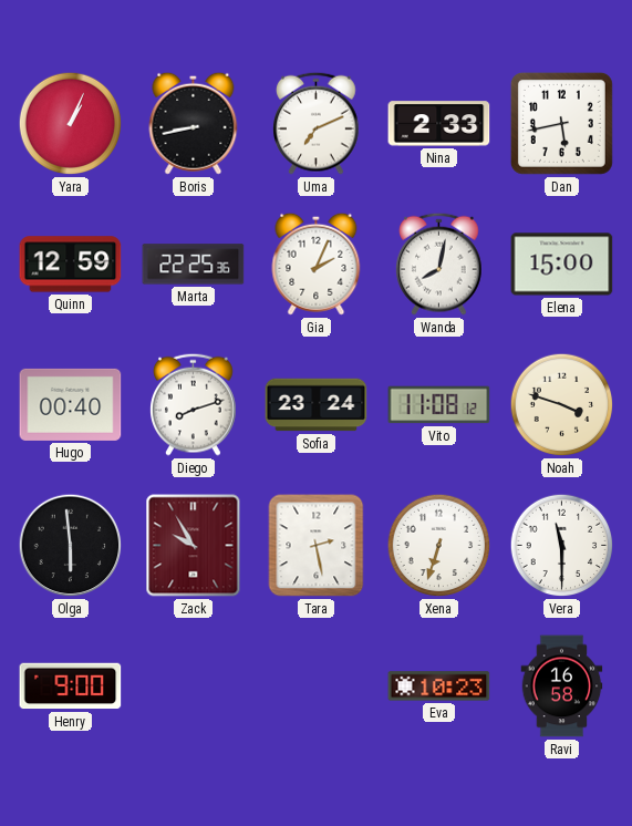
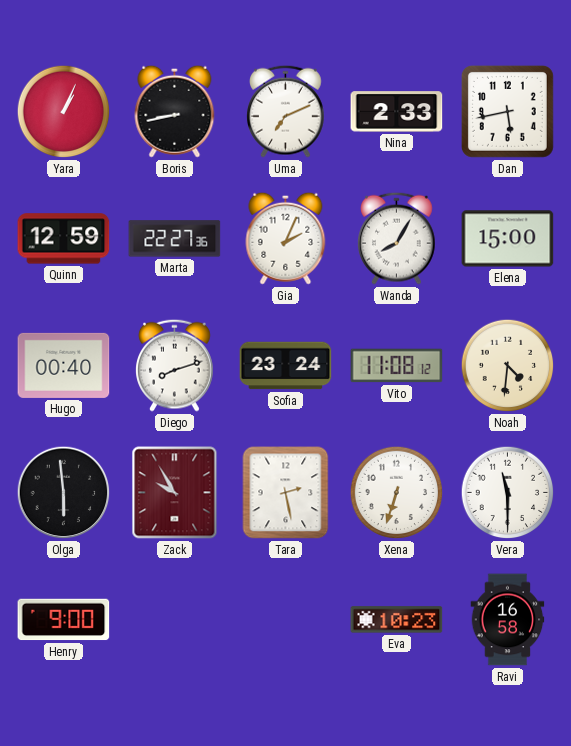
Marta: 22:25 -> 22:27 (175, 239)
Wanda: 8:02 -> 8:05 (397, 238)
Noah: 3:48 -> 4:31 (508, 366)
